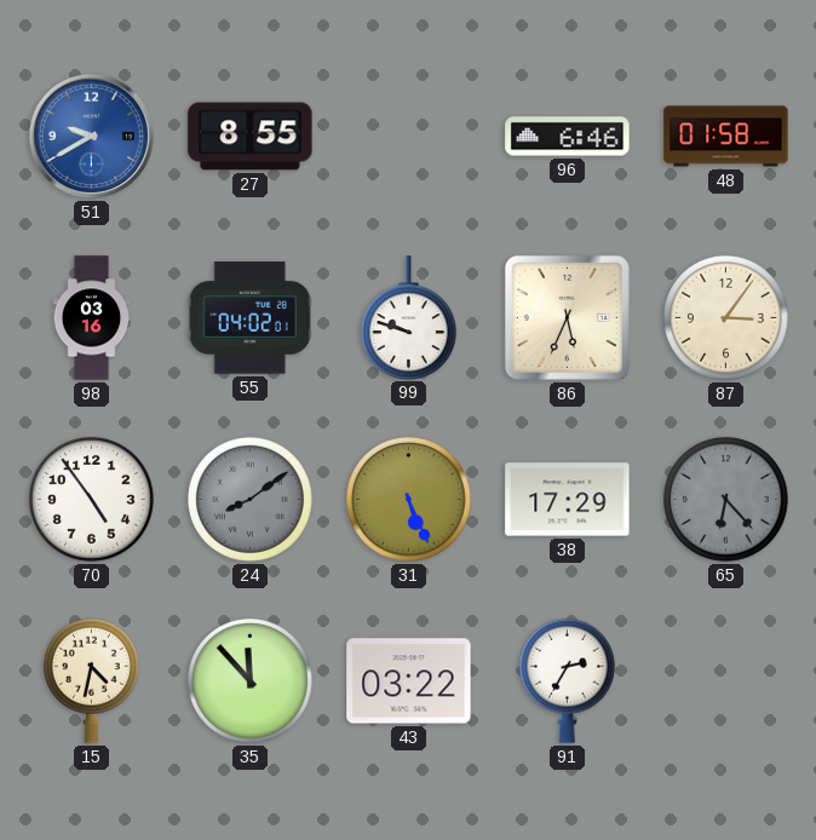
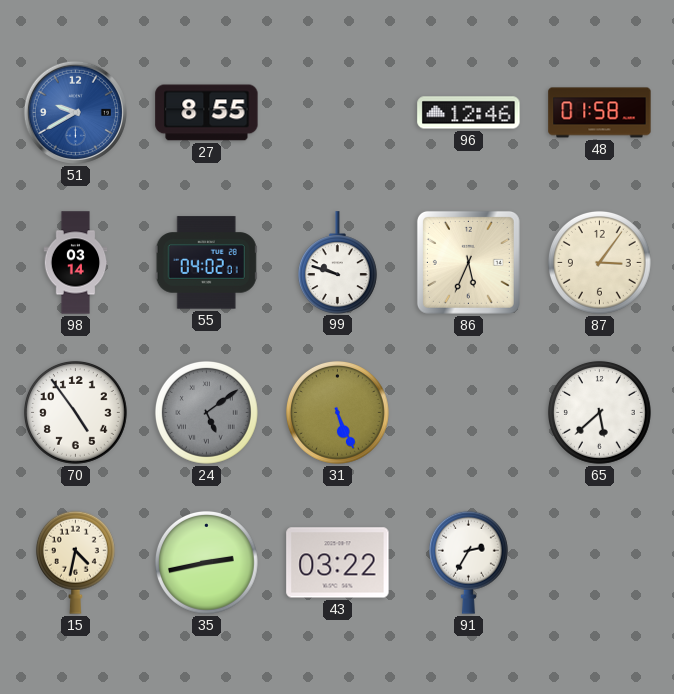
96: 6:46 -> 12:46 (469, 113)
98: 03:16 -> 03:14 (76, 263)
24: 8:09 -> 5:09 (206, 412)
38: 17:29 -> none (568, 500)
65: 6:23 -> 5:38 (599, 412)
65 dial: grey -> white (599, 412)
35: 11:53 -> 2:43 (206, 562)
